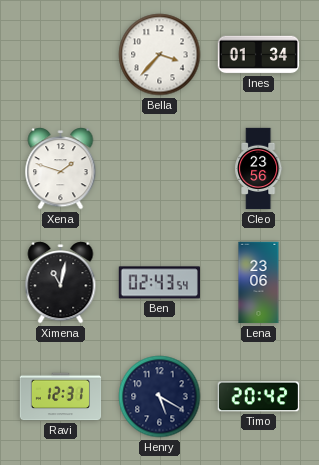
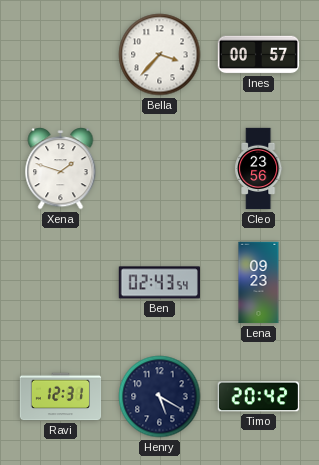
Ines: 01:34 -> 00:57 (259, 55)
Ximena: 11:02 -> none (61, 283)
Lena: 23:06 -> 09:23 (259, 283)
